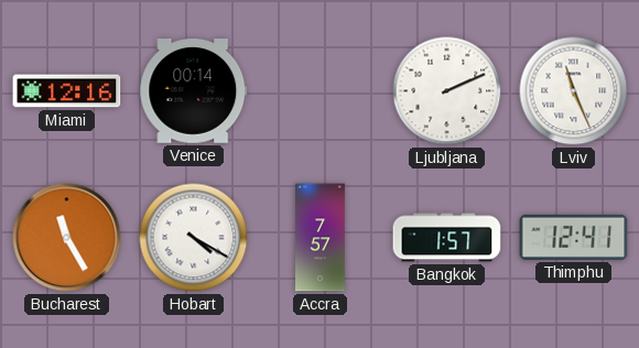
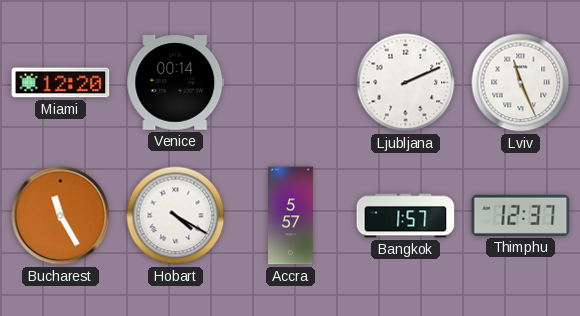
Miami: 12:16 -> 12:20 (61, 83)
Accra: 7:57 -> 5:57 (291, 216)
Thimphu: 12:41 -> 12:37 (521, 215)
